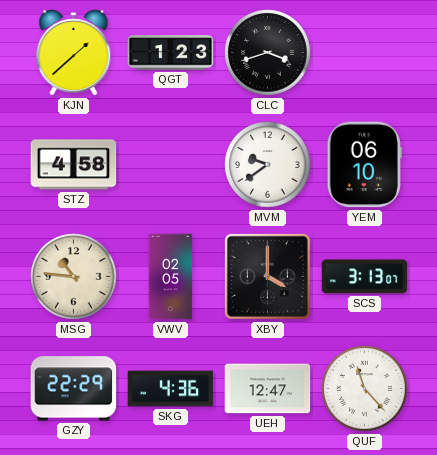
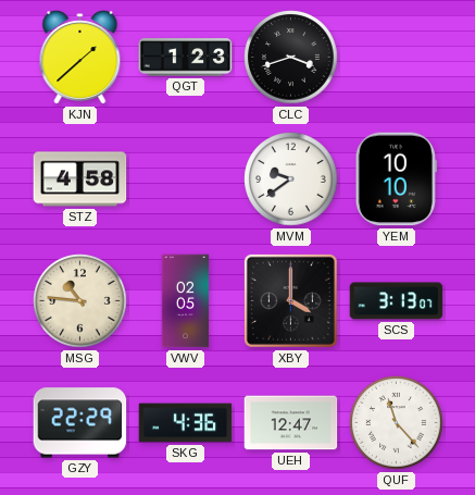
YEM: 06:10 -> 10:10 (396, 180)
